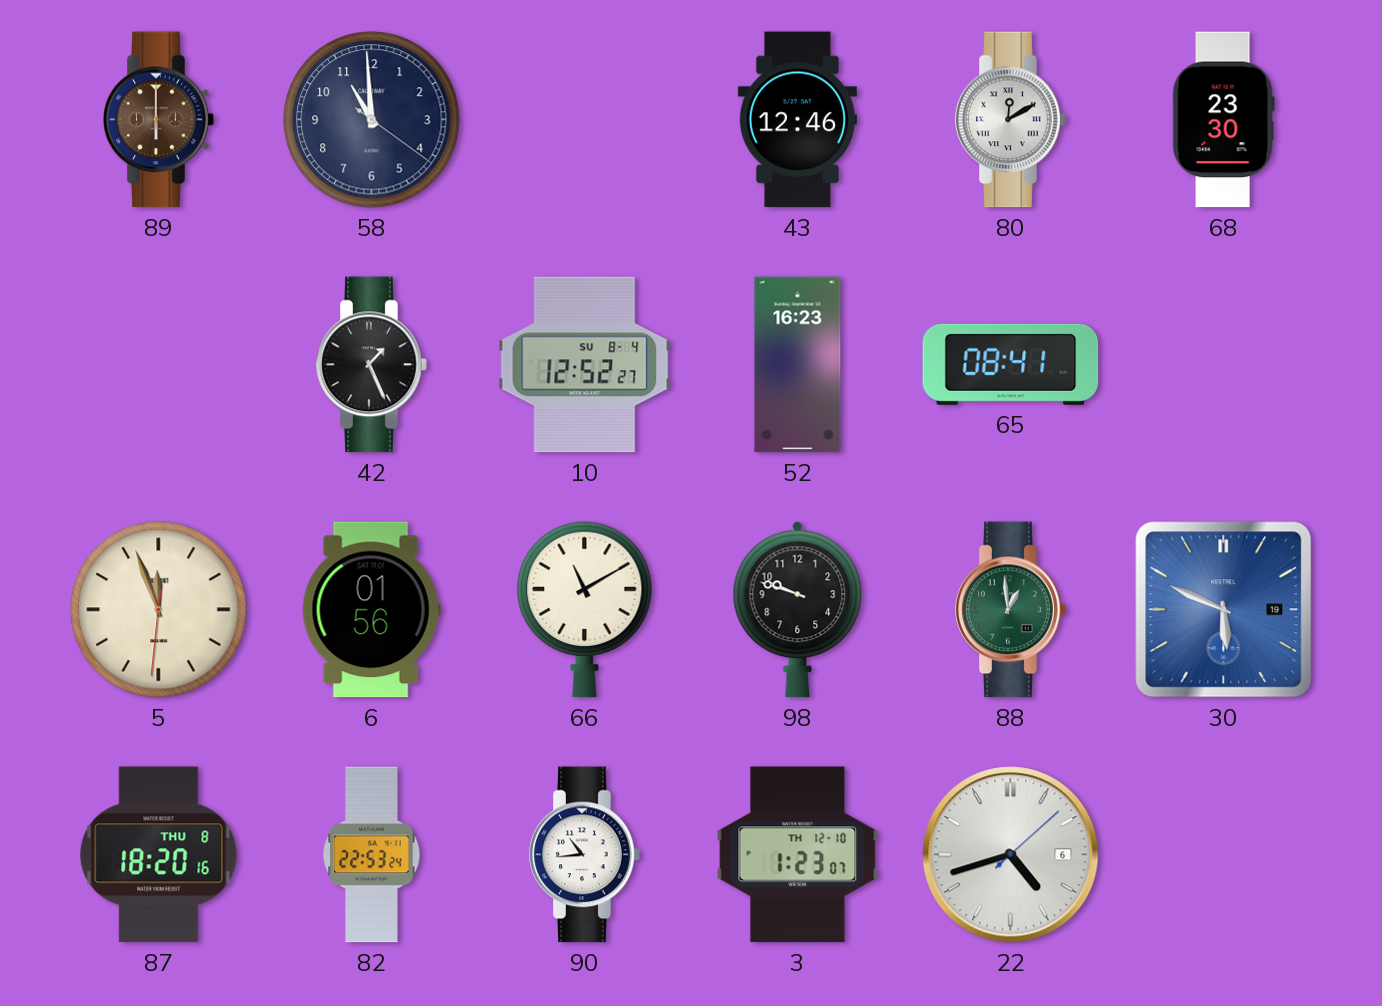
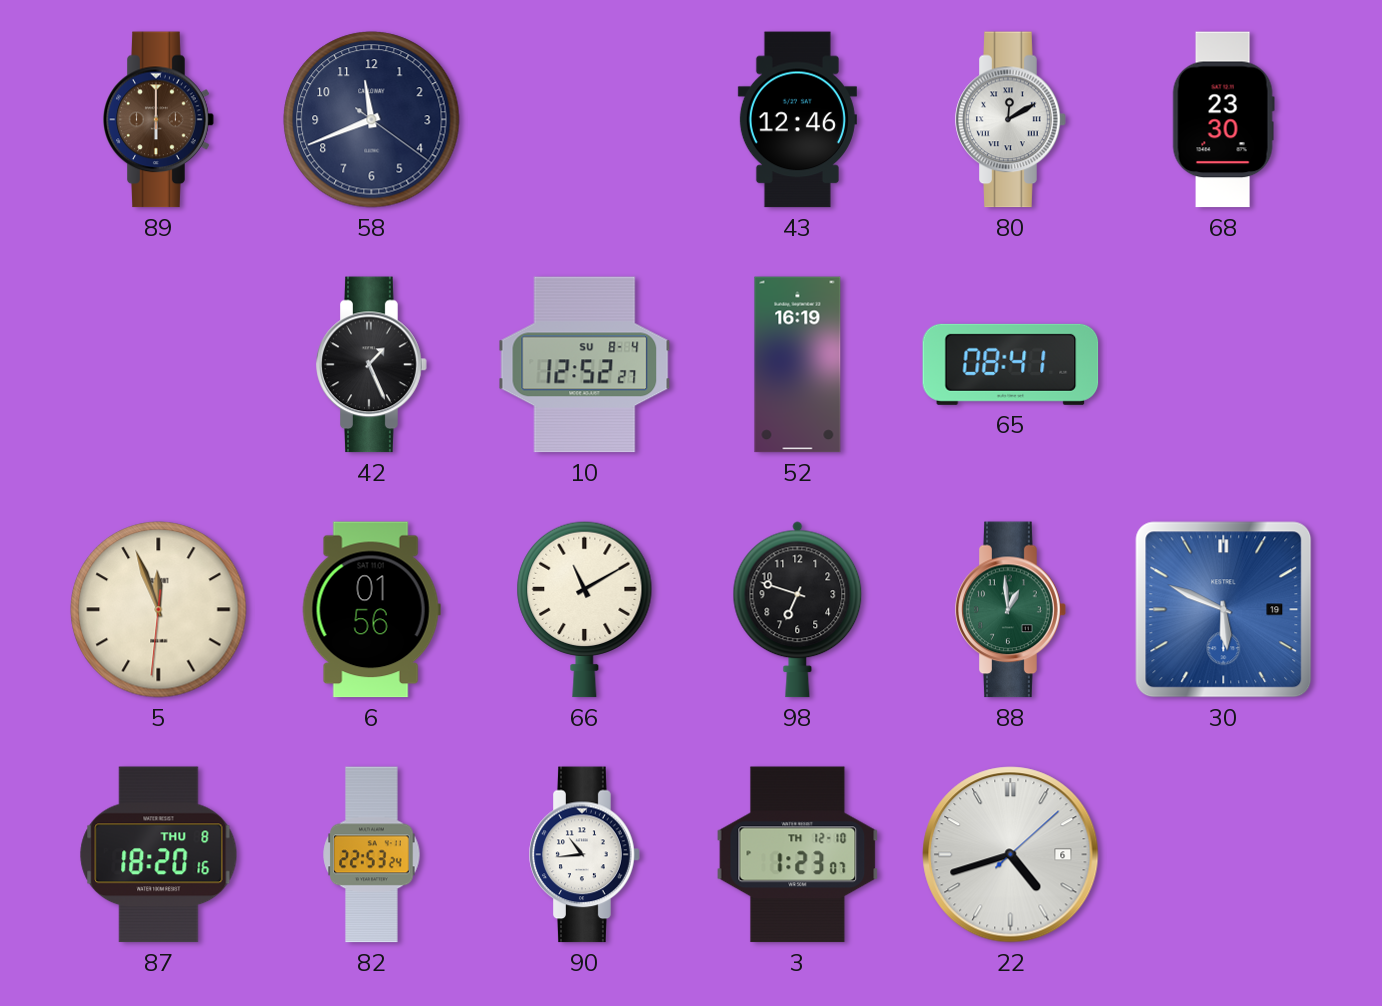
58: 10:59 -> 11:41 (372, 120)
52: 16:23 -> 16:19 (798, 365)
98: 9:48 -> 6:48 (798, 610)
